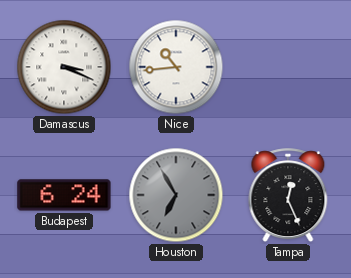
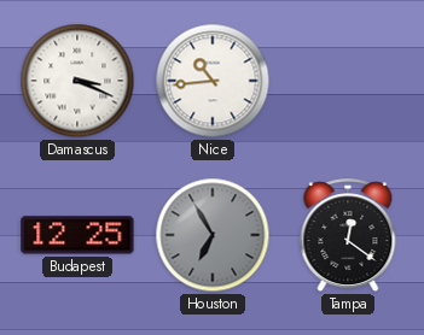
Budapest: 6:24 -> 12:25 (77, 235)
Tampa: 12:26 -> 12:21 (348, 236)
